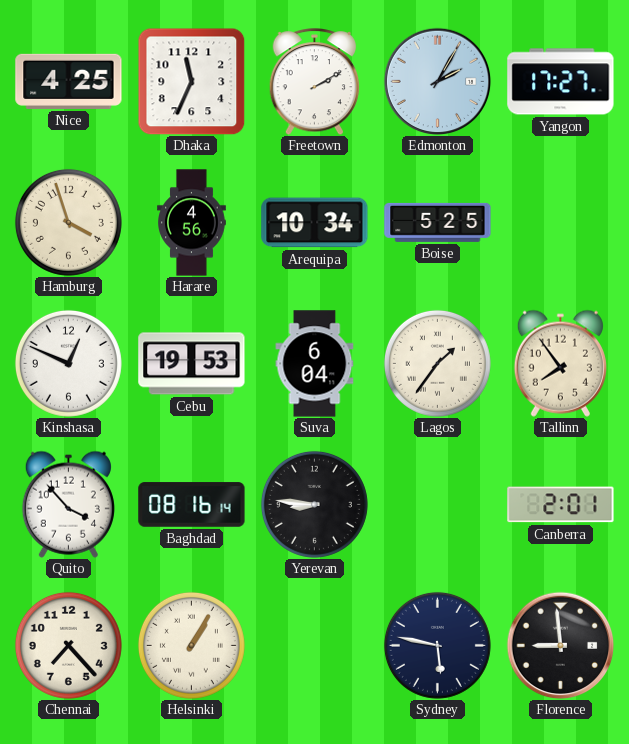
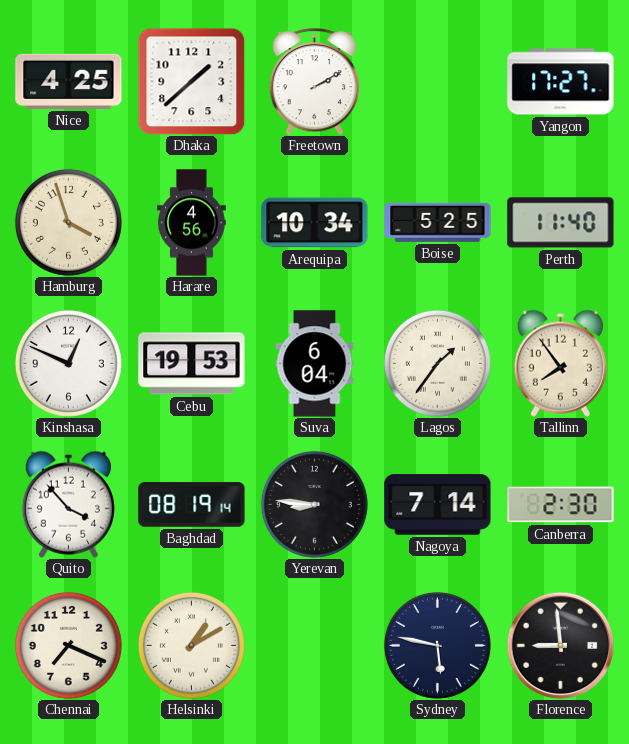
Dhaka: 11:34 -> 1:38 (191, 81)
Edmonton: 2:05 -> none (437, 81)
Perth: none -> 11:40 (561, 223)
Baghdad: 08:16 -> 08:19 (192, 505)
Nagoya: none -> 7:14 (438, 505)
Canberra: 2:01 -> 2:30 (561, 505)
Chennai: 7:23 -> 7:19 (68, 645)
Helsinki: 1:05 -> 1:10 (191, 645)
